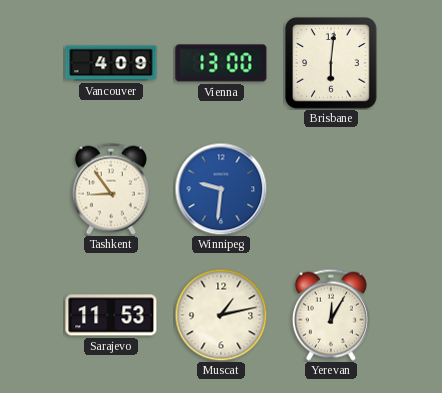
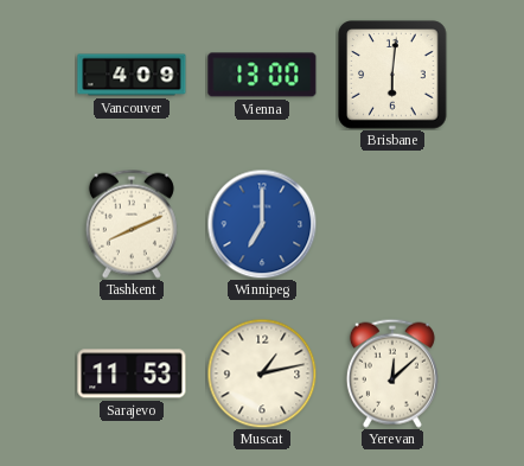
Tashkent: 8:54 -> 8:11 (132, 224)
Winnipeg: 9:31 -> 7:00 (262, 224)
Yerevan: 12:05 -> 12:08 (392, 374)
